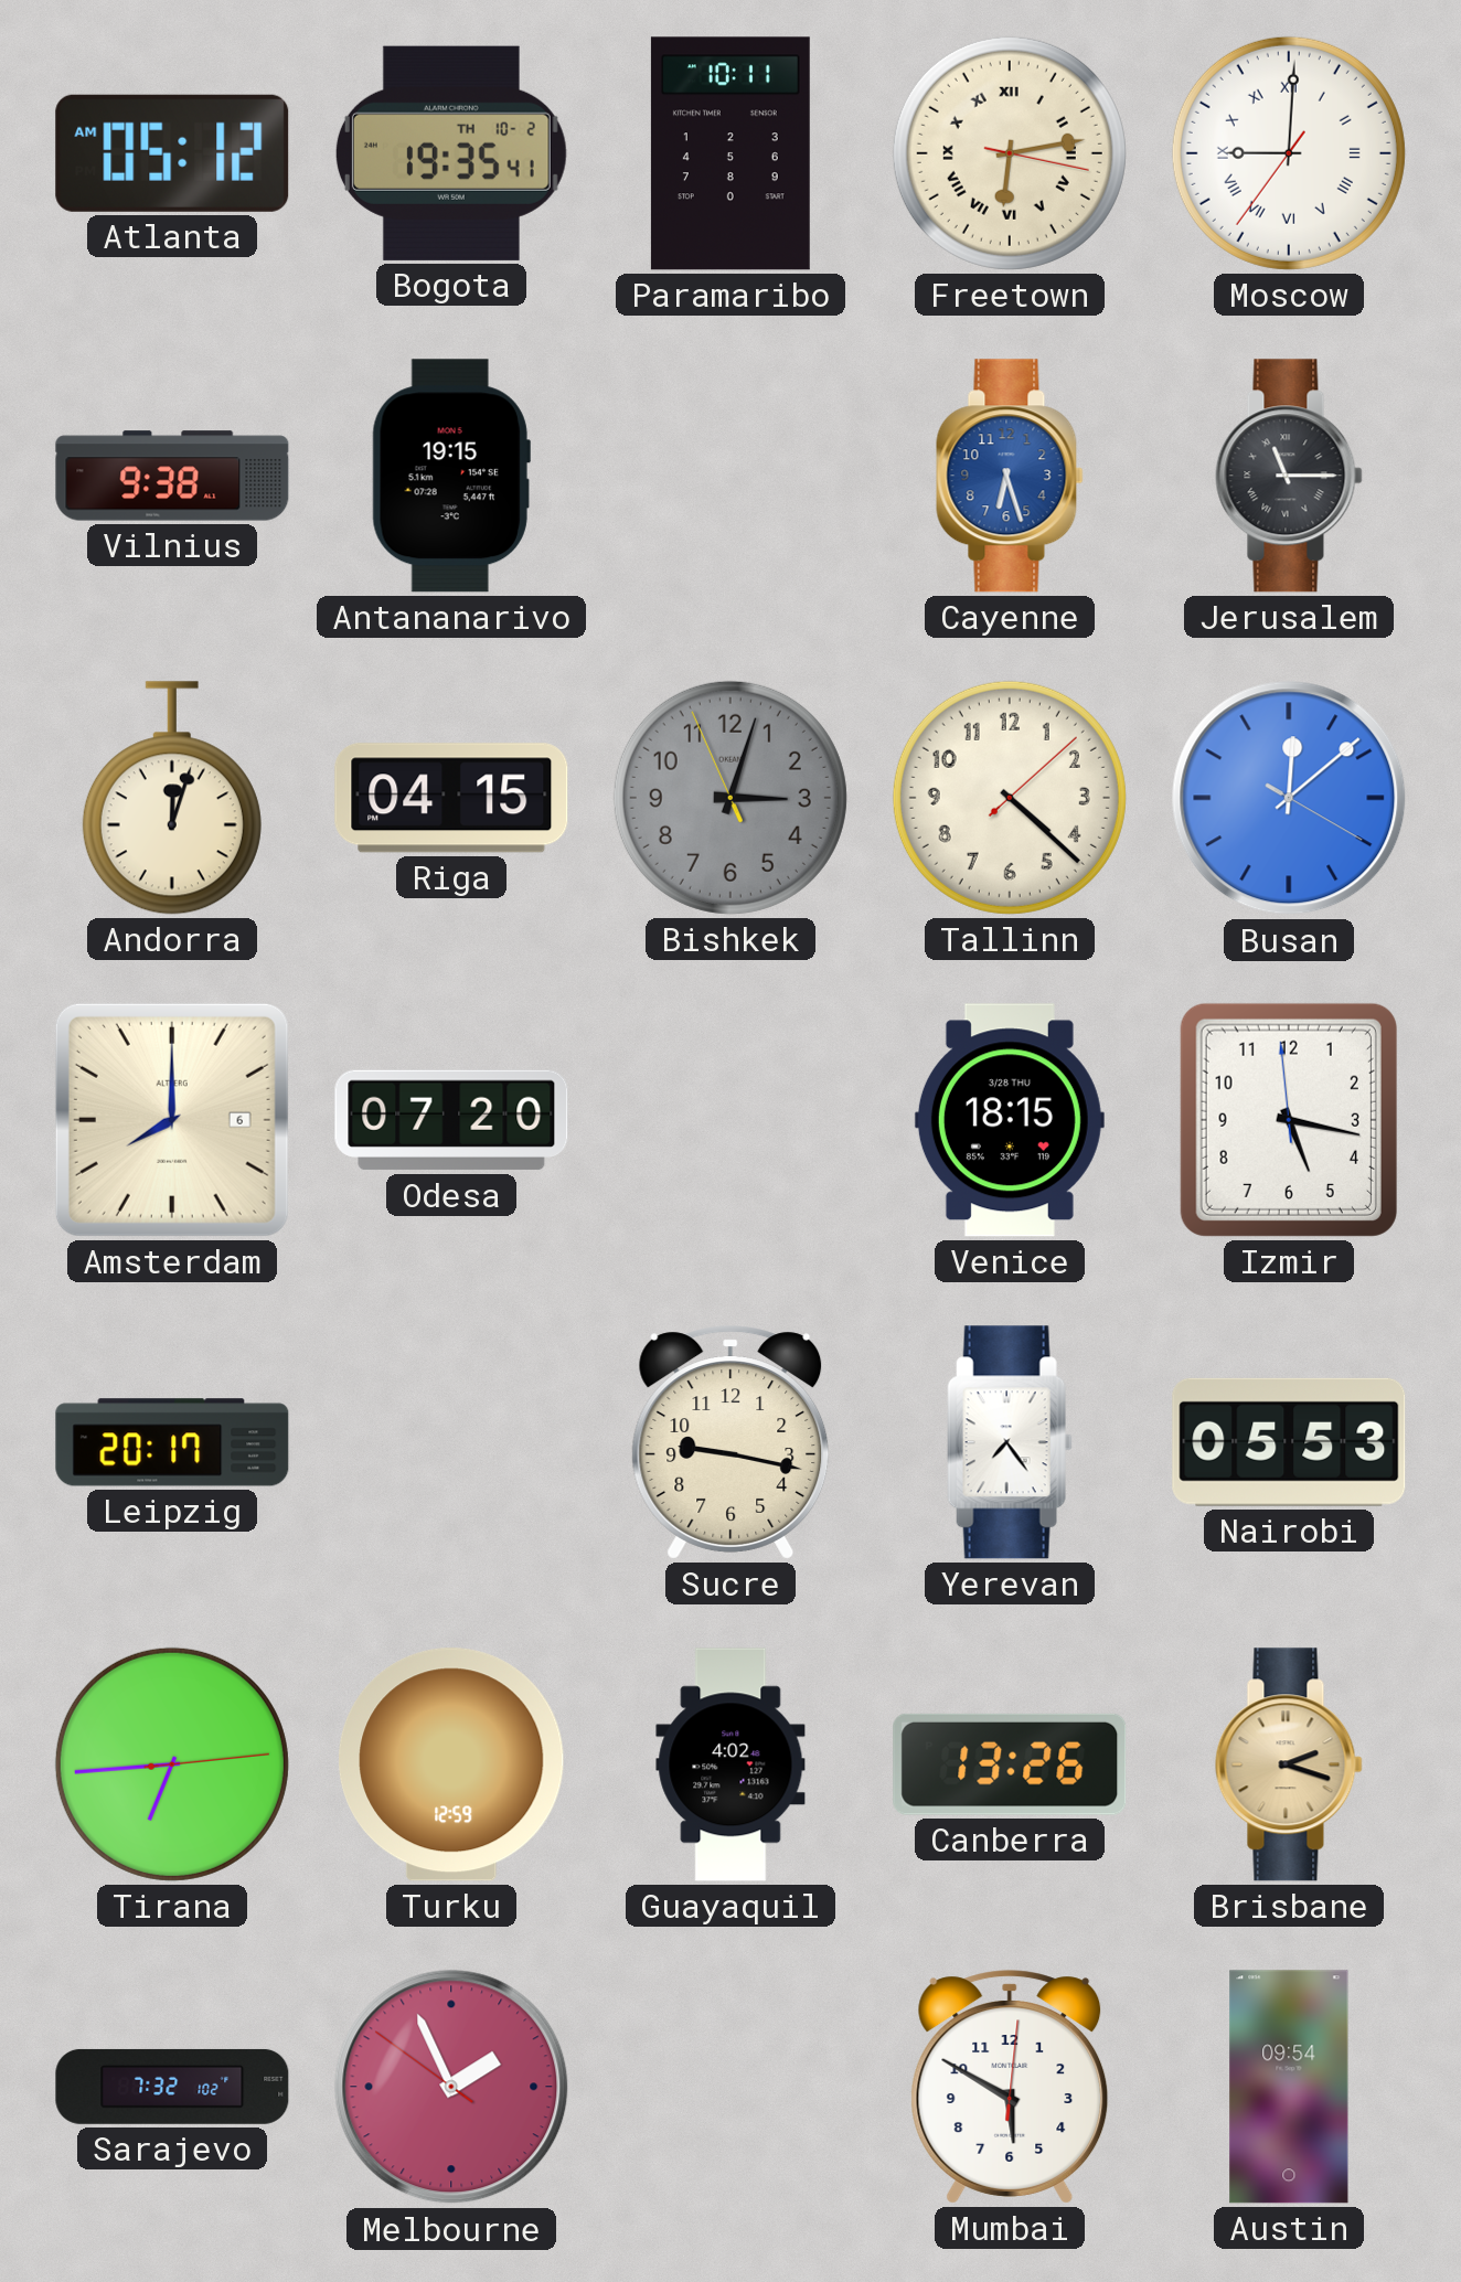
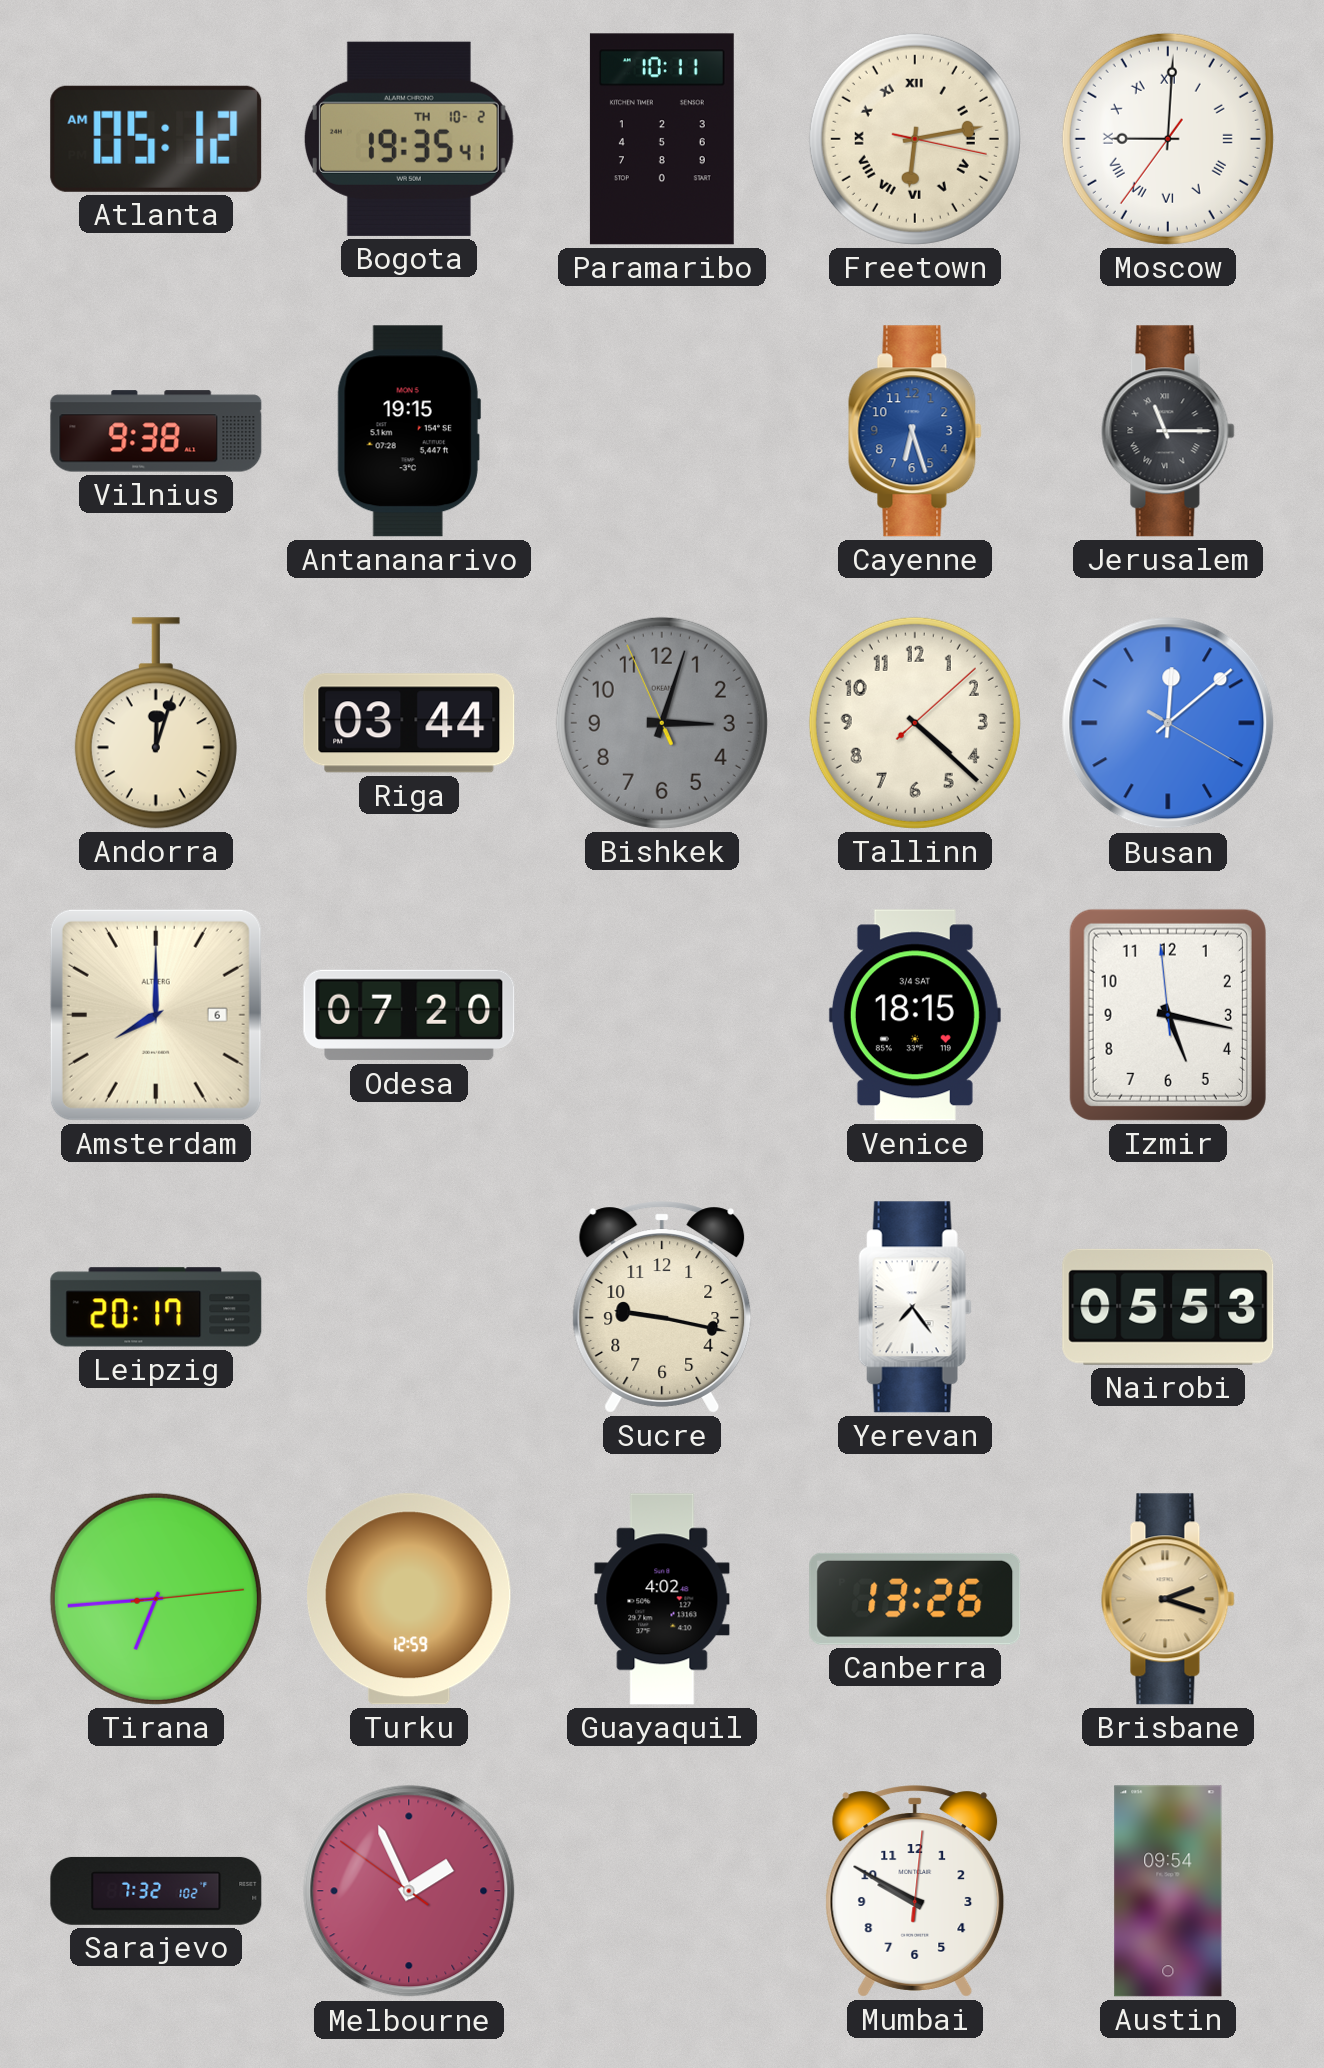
Riga: 04:15 -> 03:44 (409, 723)
Venice date: 3/28 THU -> 3/4 SAT (915, 1015)
Mumbai: 5:50 -> 9:50 (915, 1891)
